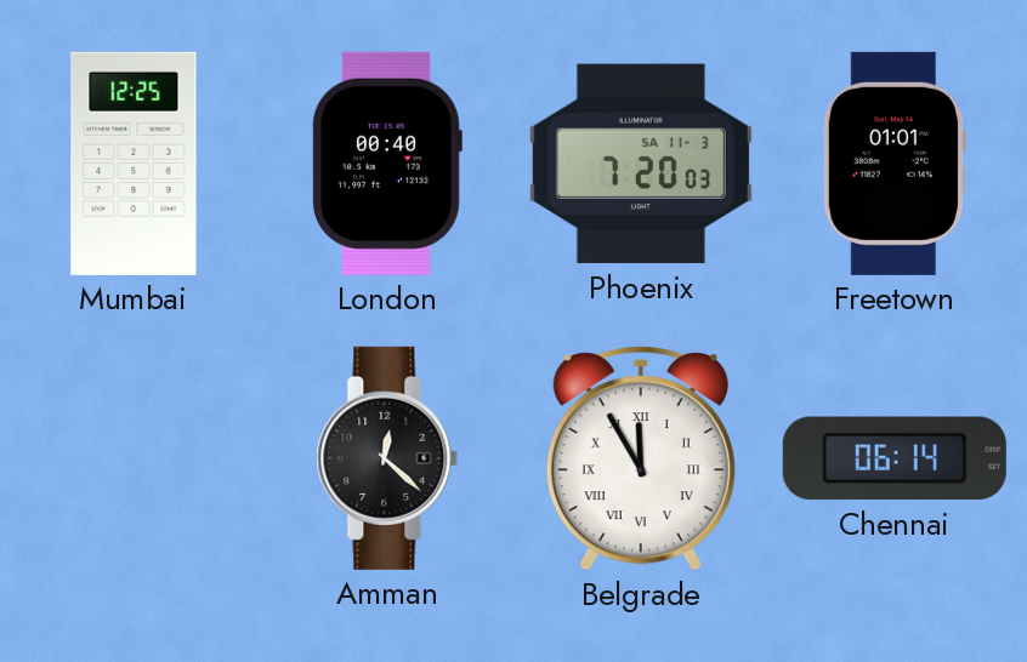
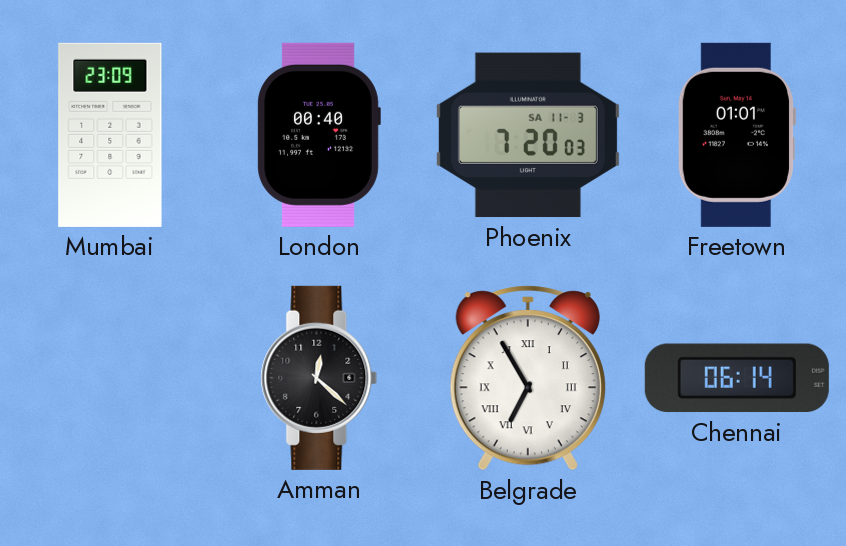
Mumbai: 12:25 -> 23:09 (110, 135)
Belgrade: 11:55 -> 6:55 (528, 378)
